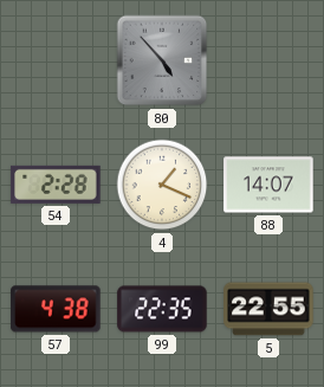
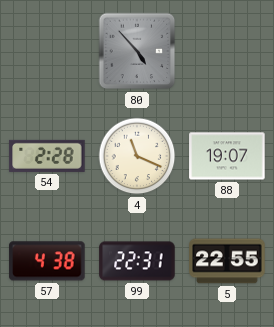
4: 1:19 -> 11:19 (137, 156)
88: 14:07 -> 19:07 (227, 156)
99: 22:35 -> 22:31 (137, 261)
